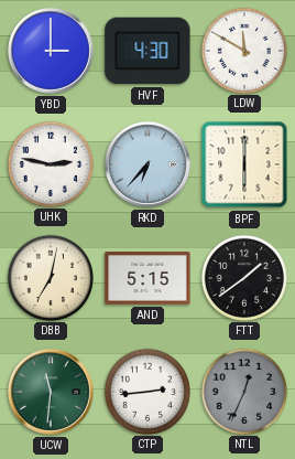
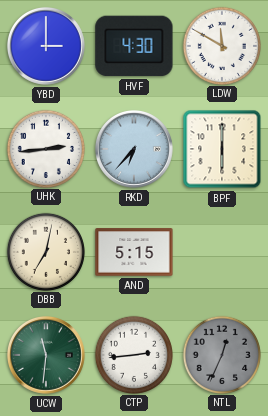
UHK: 2:47 -> 2:44 (46, 148)
FTT: 1:39 -> none (244, 277)
